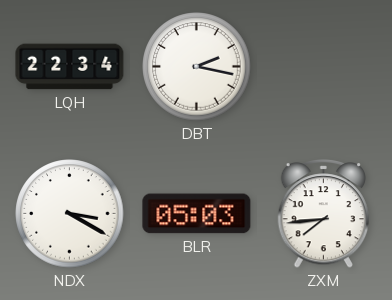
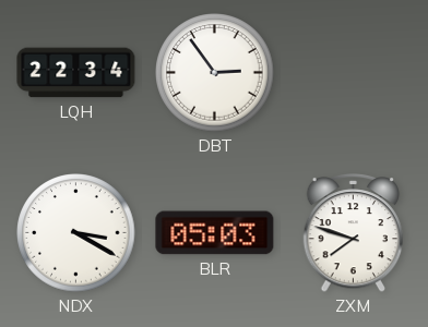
DBT: 2:17 -> 2:54 (215, 73)
ZXM: 7:44 -> 7:48 (354, 233)
